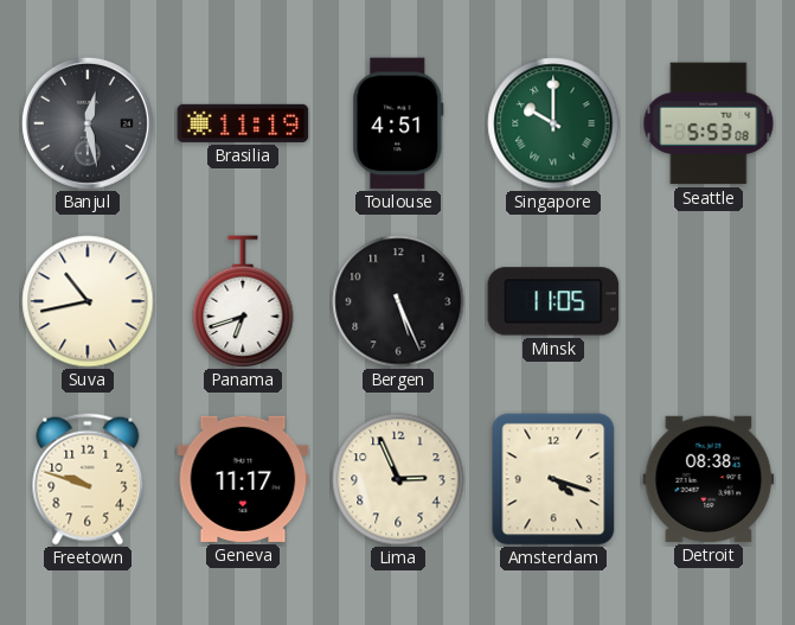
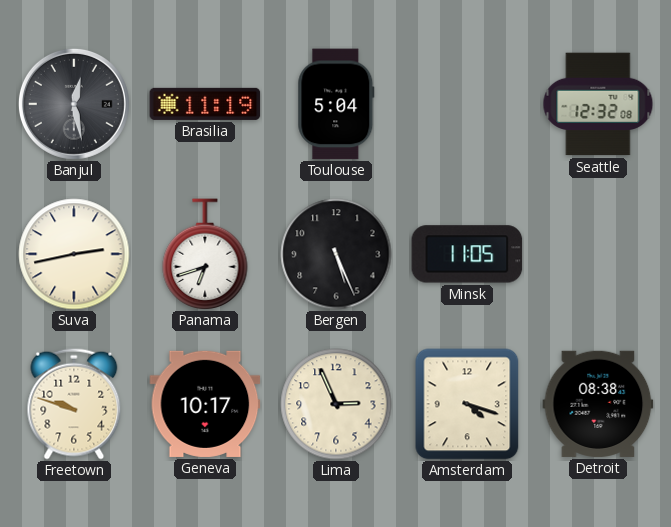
Toulouse: 4:51 -> 5:04 (336, 104)
Singapore: 10:00 -> none (553, 123)
Seattle: 5:53 -> 12:32 (598, 104)
Suva: 10:43 -> 2:43 (74, 254)
Geneva: 11:17 -> 10:17 (205, 404)
